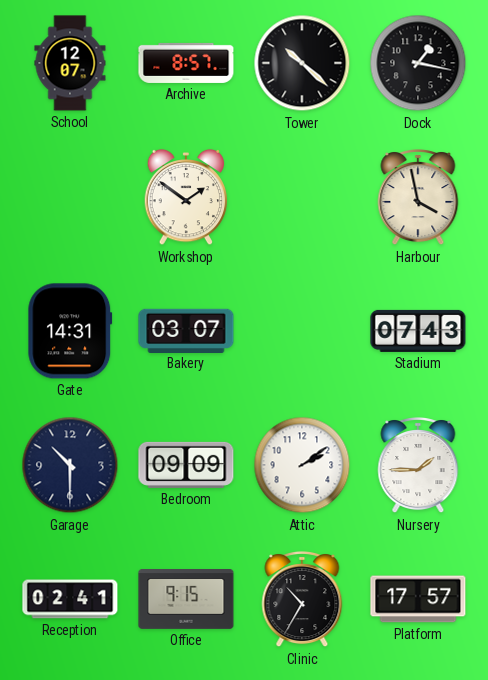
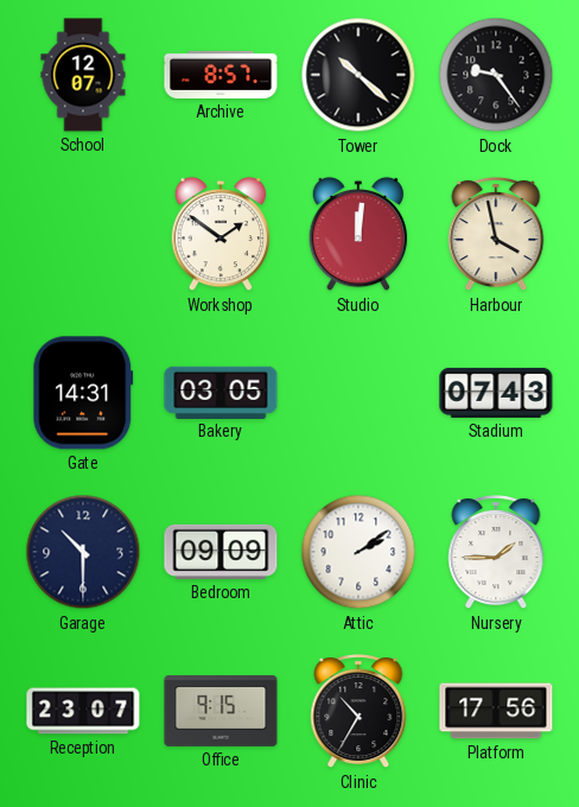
Dock: 1:17 -> 9:24 (496, 75)
Studio: none -> 12:01 (358, 234)
Bakery: 03:07 -> 03:05 (221, 392)
Reception: 02:41 -> 23:07 (83, 711)
Platform: 17:57 -> 17:56 (496, 711)
